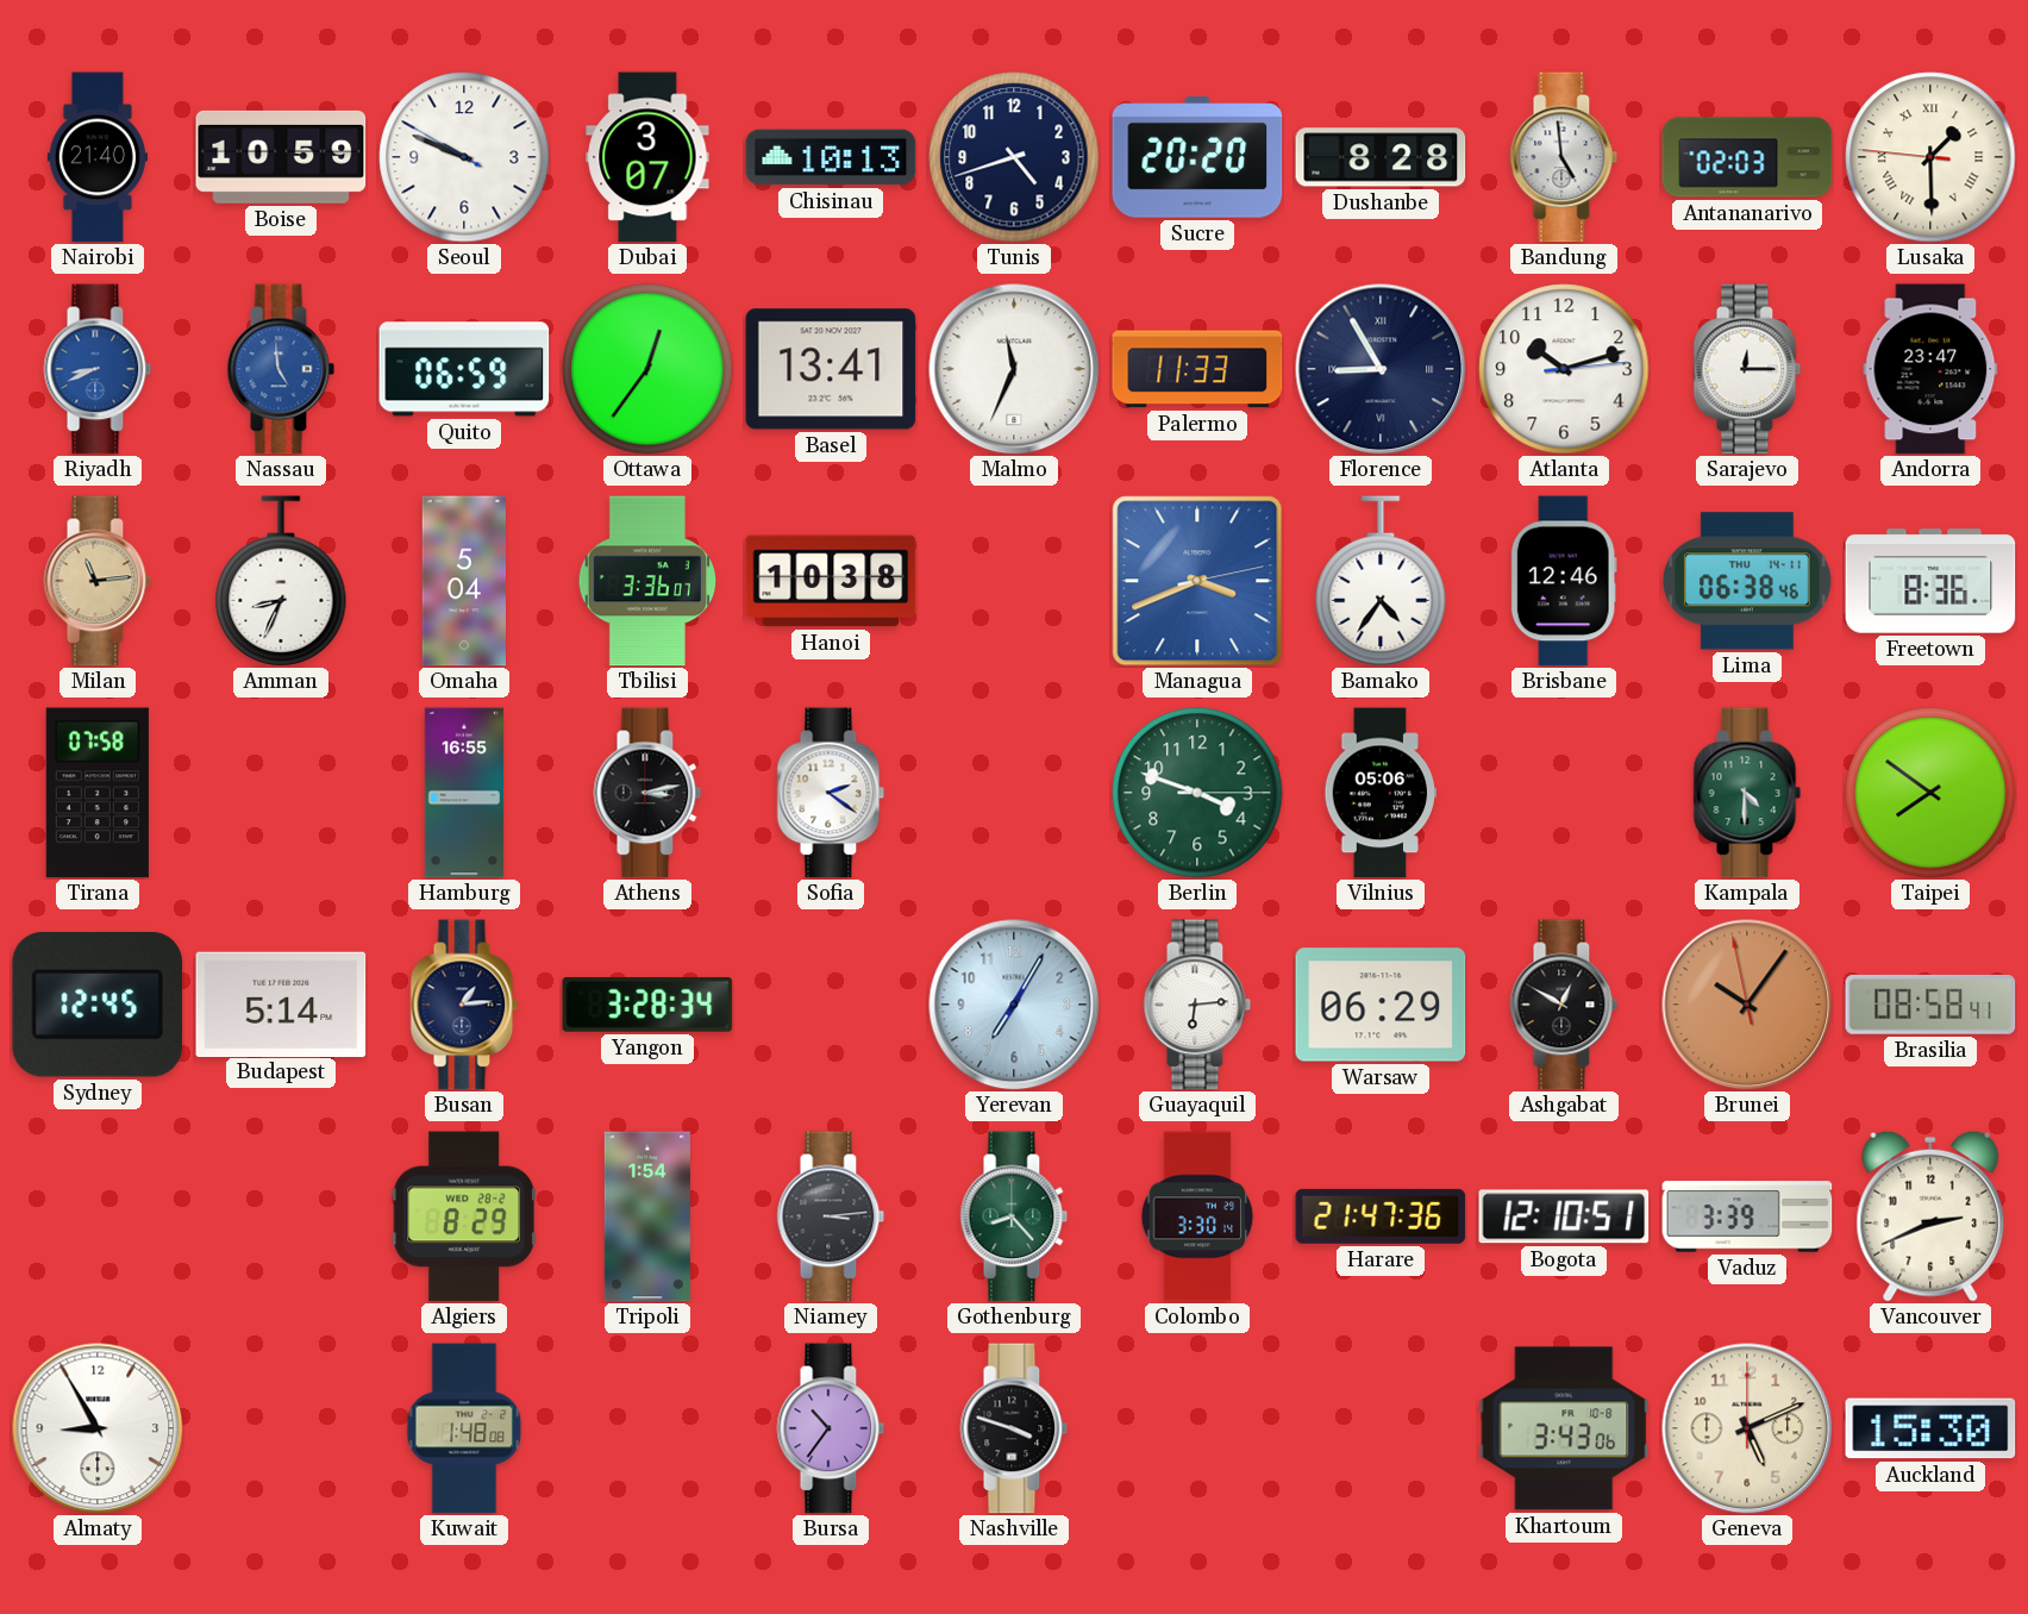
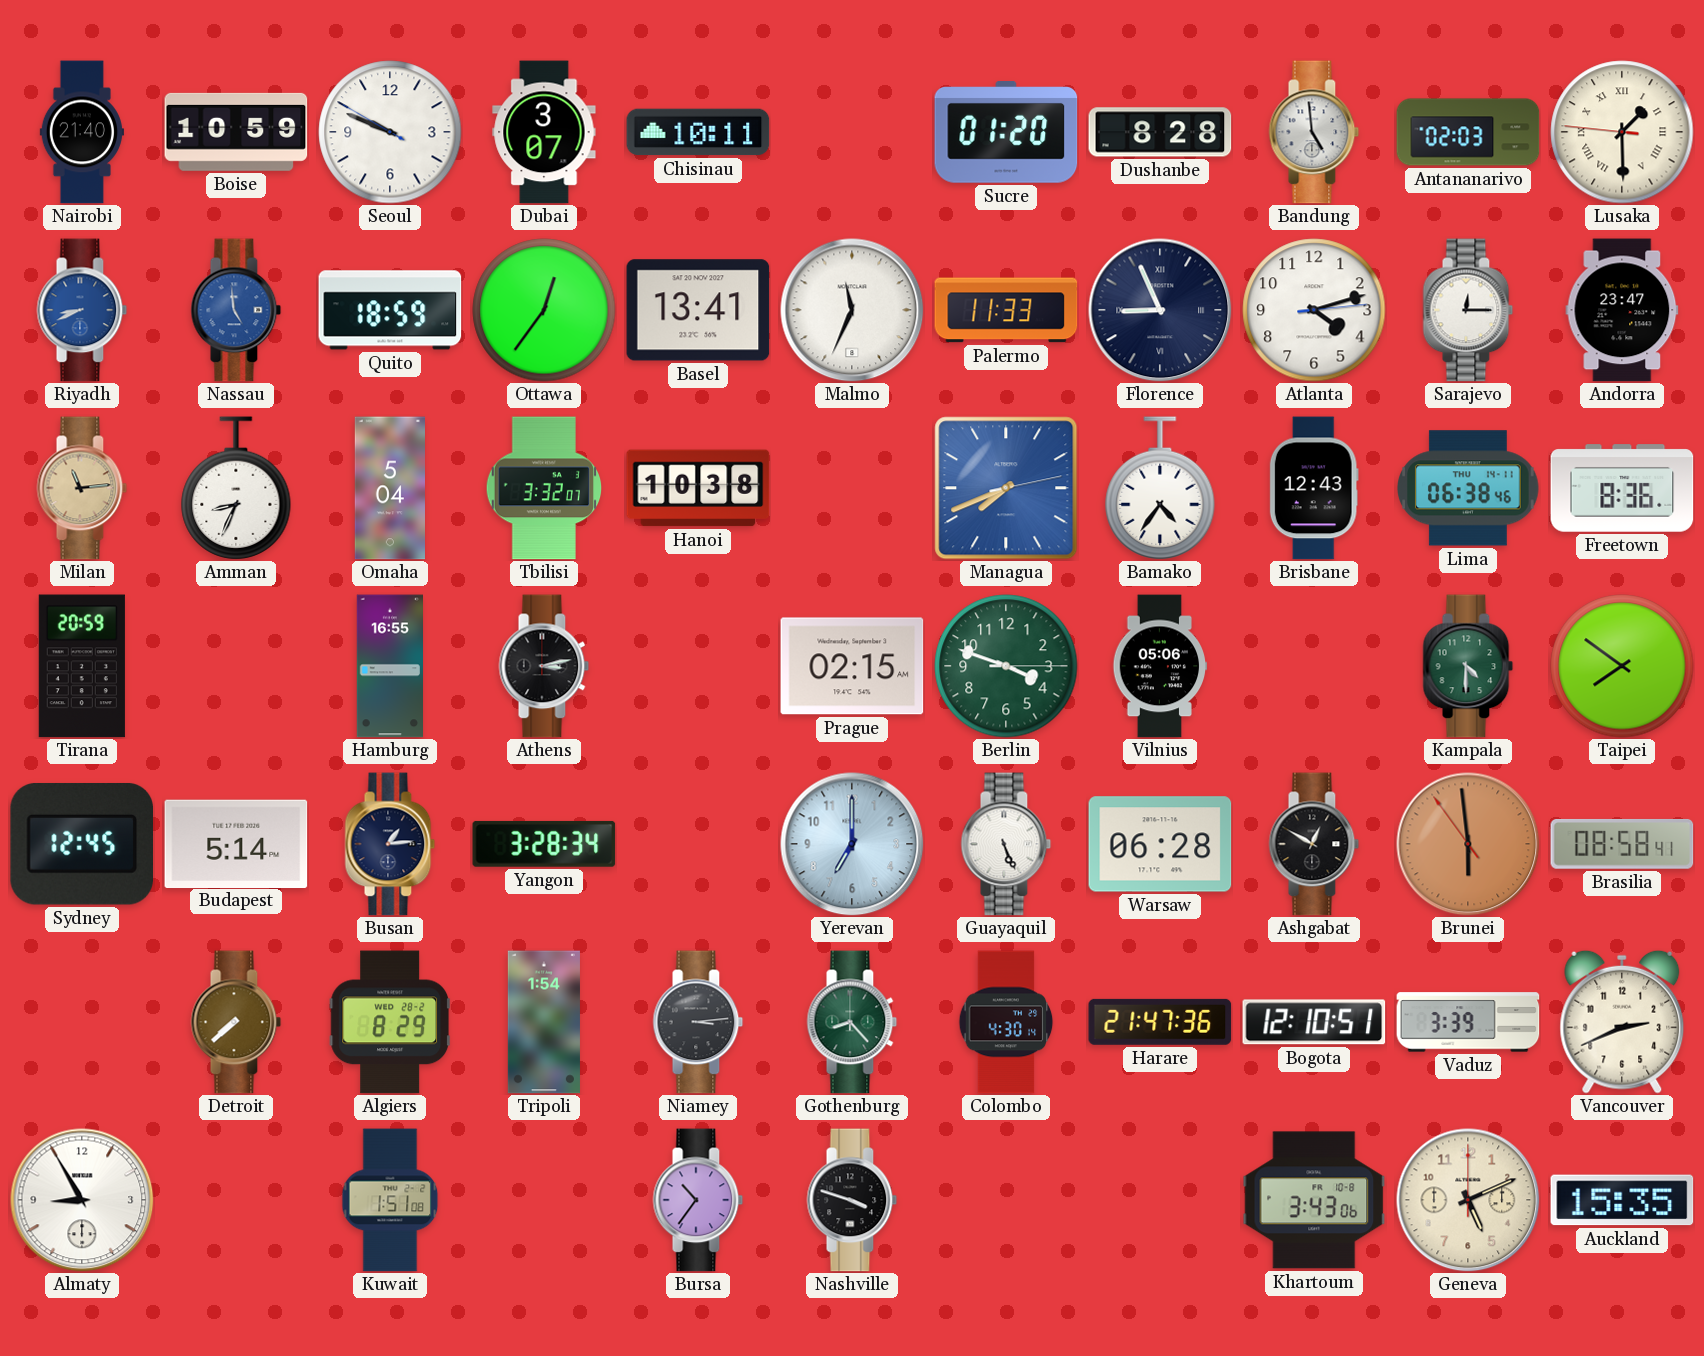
Chisinau: 10:13 -> 10:11 (698, 132)
Tunis: 4:42 -> none (1014, 157)
Sucre: 20:20 -> 01:20 (1006, 132)
Quito: 06:59 -> 18:59 (390, 310)
Florence: 8:55 -> 8:56 (1160, 310)
Atlanta: 10:12 -> 4:12 (1314, 310)
Tbilisi: 3:36 -> 3:32 (544, 488)
Managua: 3:41 -> 7:41 (1006, 488)
Brisbane: 12:46 -> 12:43 (1314, 488)
Tirana: 07:58 -> 20:59 (82, 666)
Sofia: 2:21 -> none (831, 793)
Prague: none -> 02:15 (852, 666)
Yerevan: 7:05 -> 7:00 (852, 844)
Guayaquil: 6:14 -> 5:26 (1006, 844)
Warsaw: 06:29 -> 06:28 (1160, 844)
Brunei: 10:05 -> 5:58 (1468, 844)
Detroit: none -> 7:38 (236, 1022)
Colombo: 3:30 -> 4:30 (1006, 1022)
Kuwait: 1:48 -> 1:51 (390, 1200)
Auckland: 15:30 -> 15:35 (1622, 1200)
